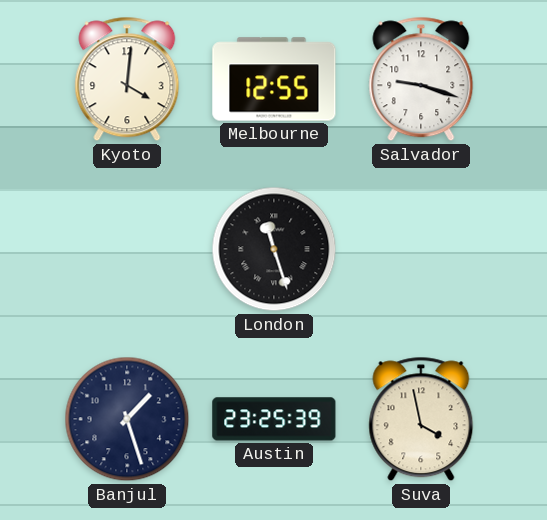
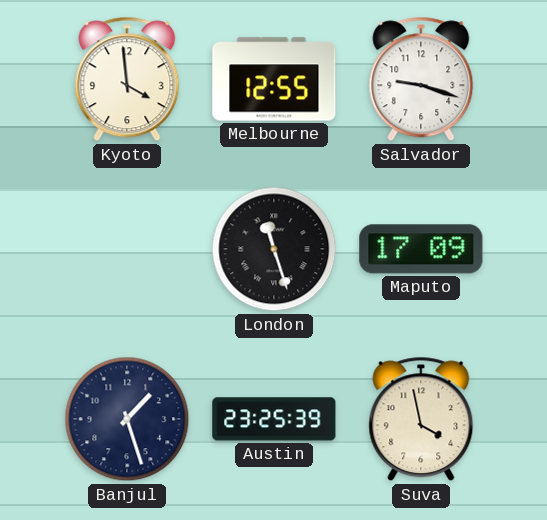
Kyoto: 4:01 -> 3:59 (127, 79)
Maputo: none -> 17:09 (421, 249)
